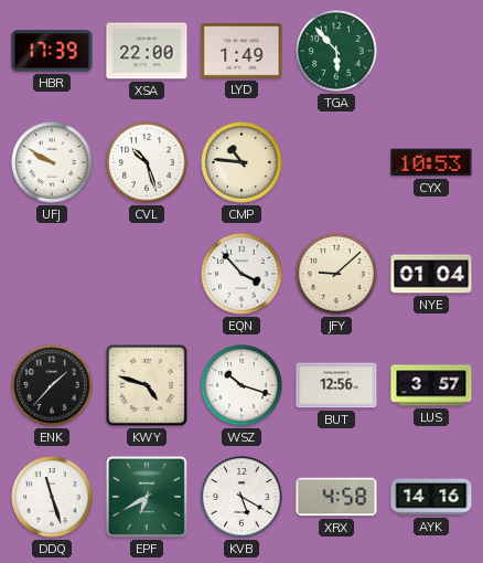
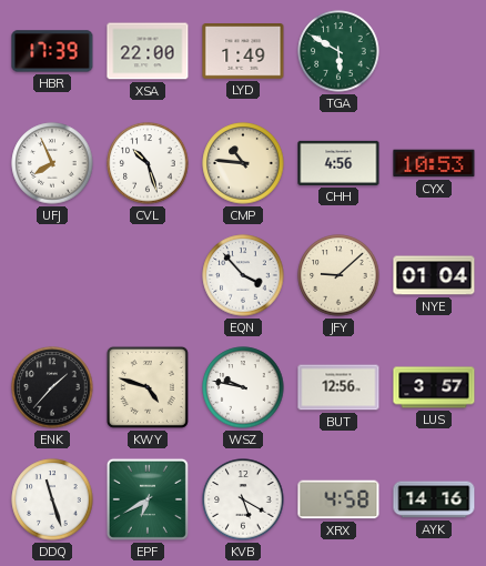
TGA: 5:53 -> 5:50 (338, 51)
UFJ: 9:50 -> 7:56 (52, 163)
CHH: none -> 4:56 (338, 163)
WSZ: 10:18 -> 9:47 (243, 387)
